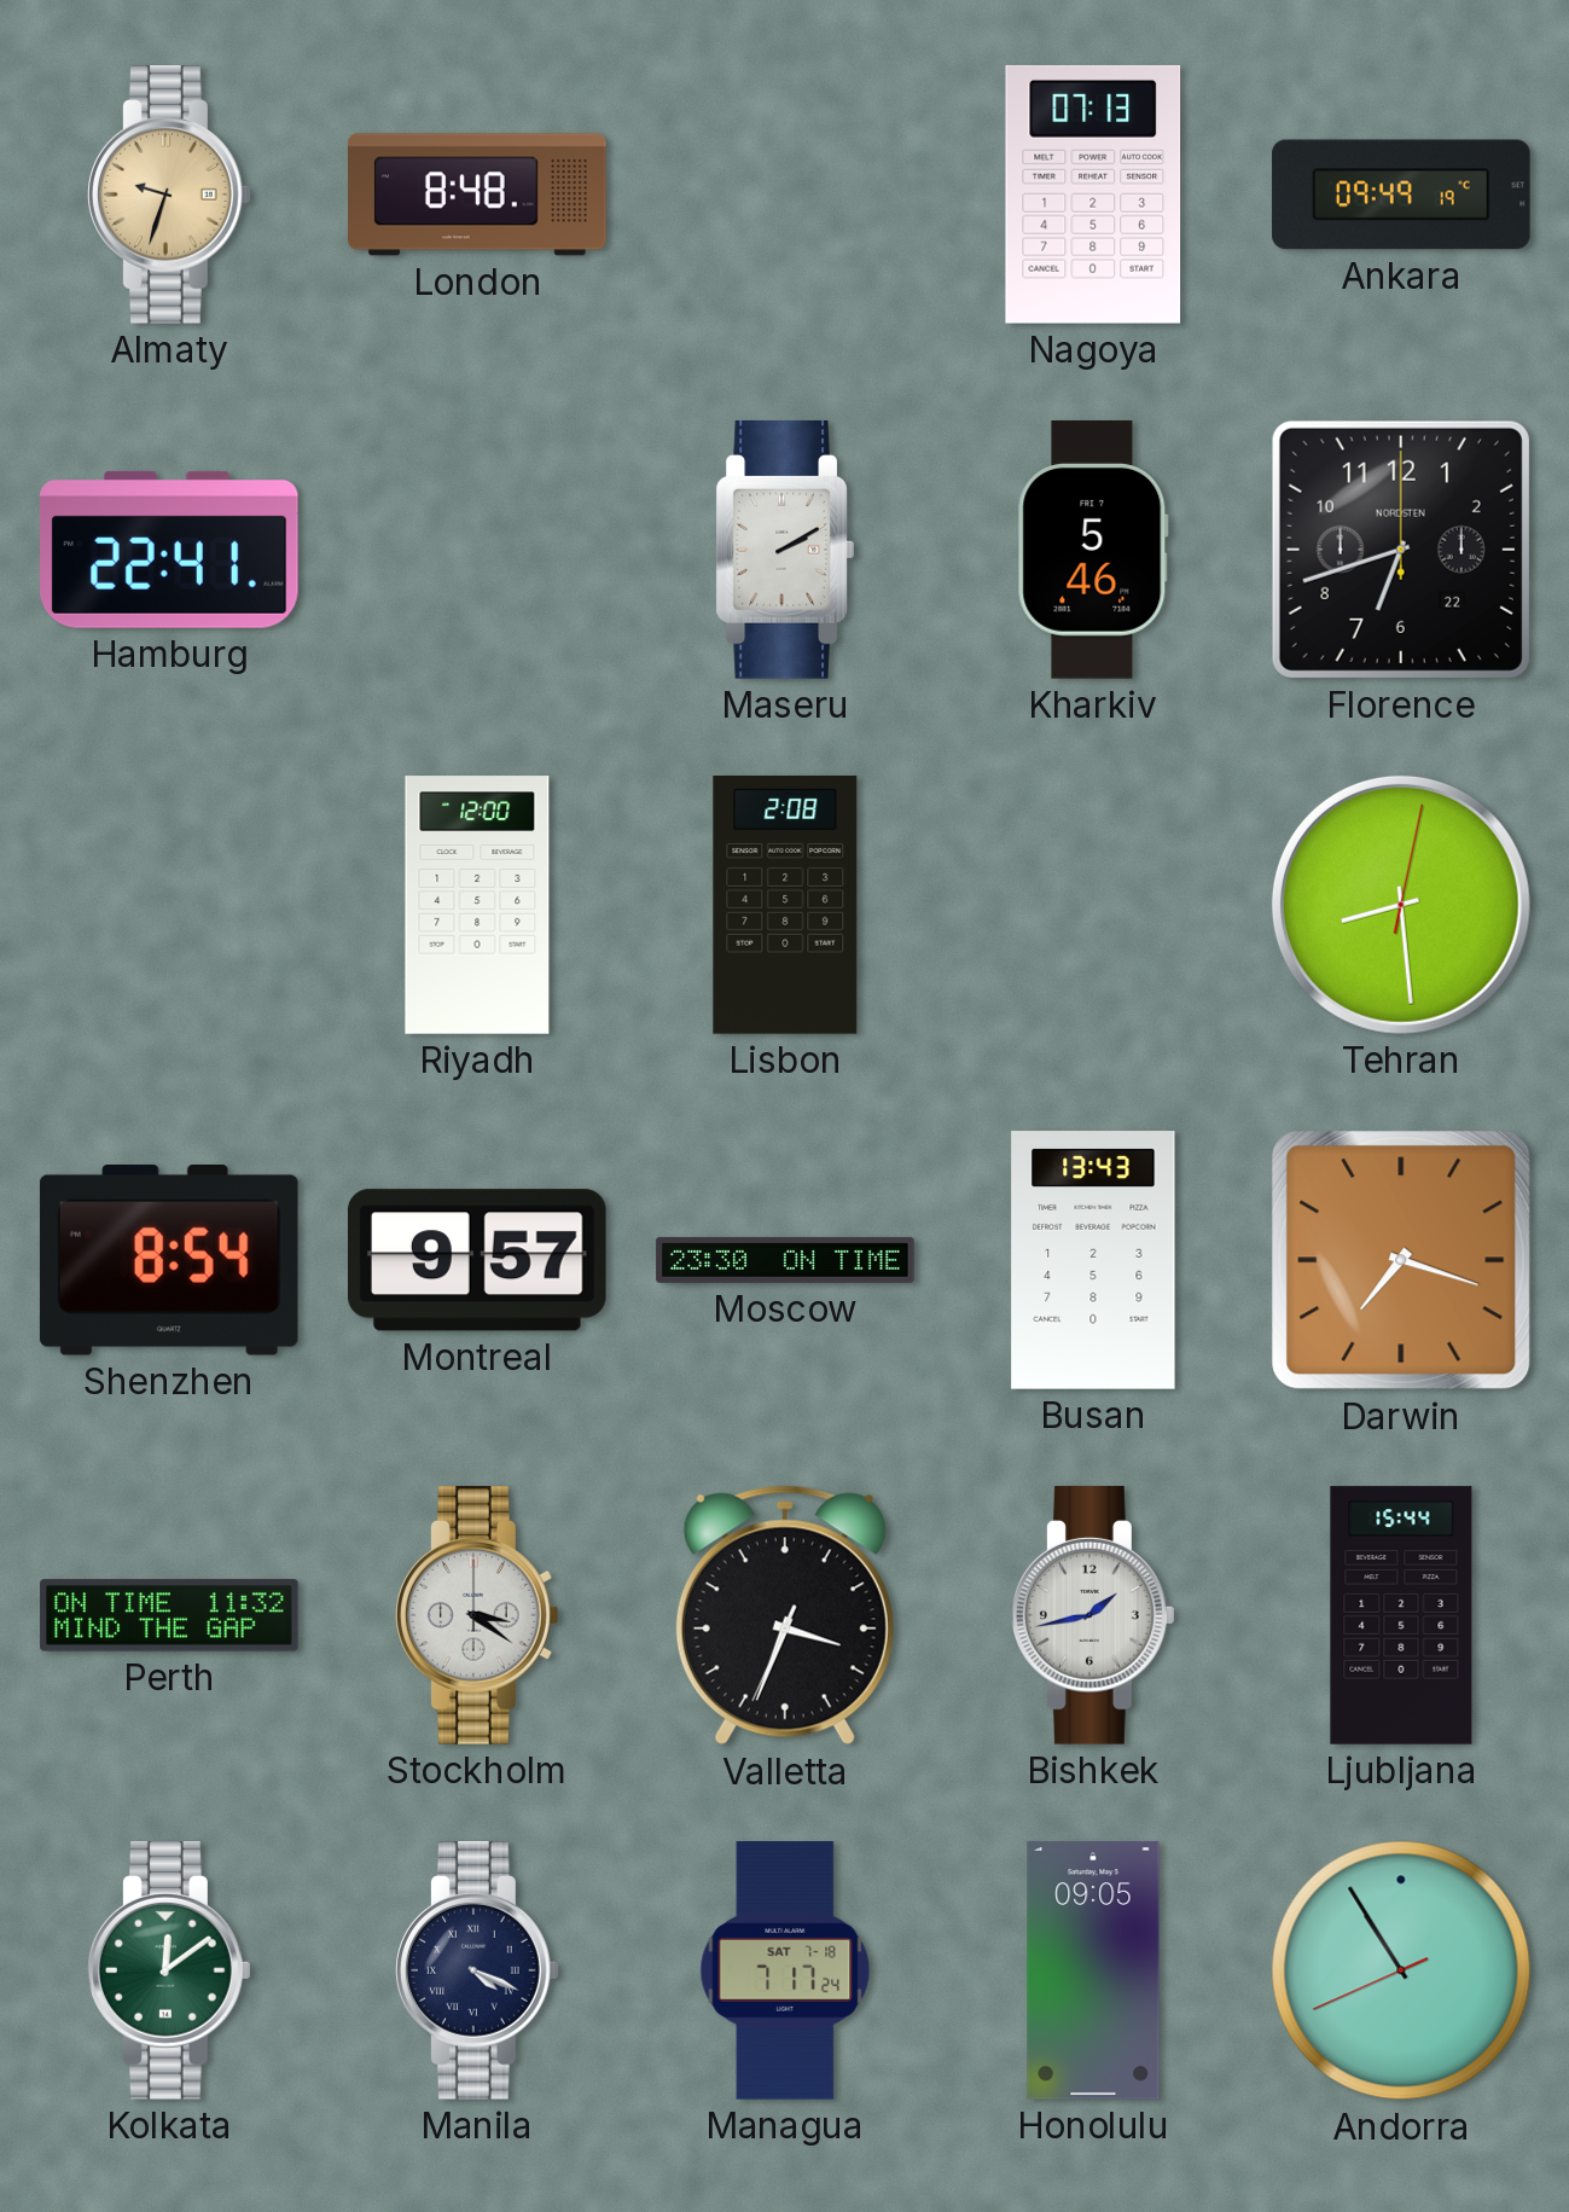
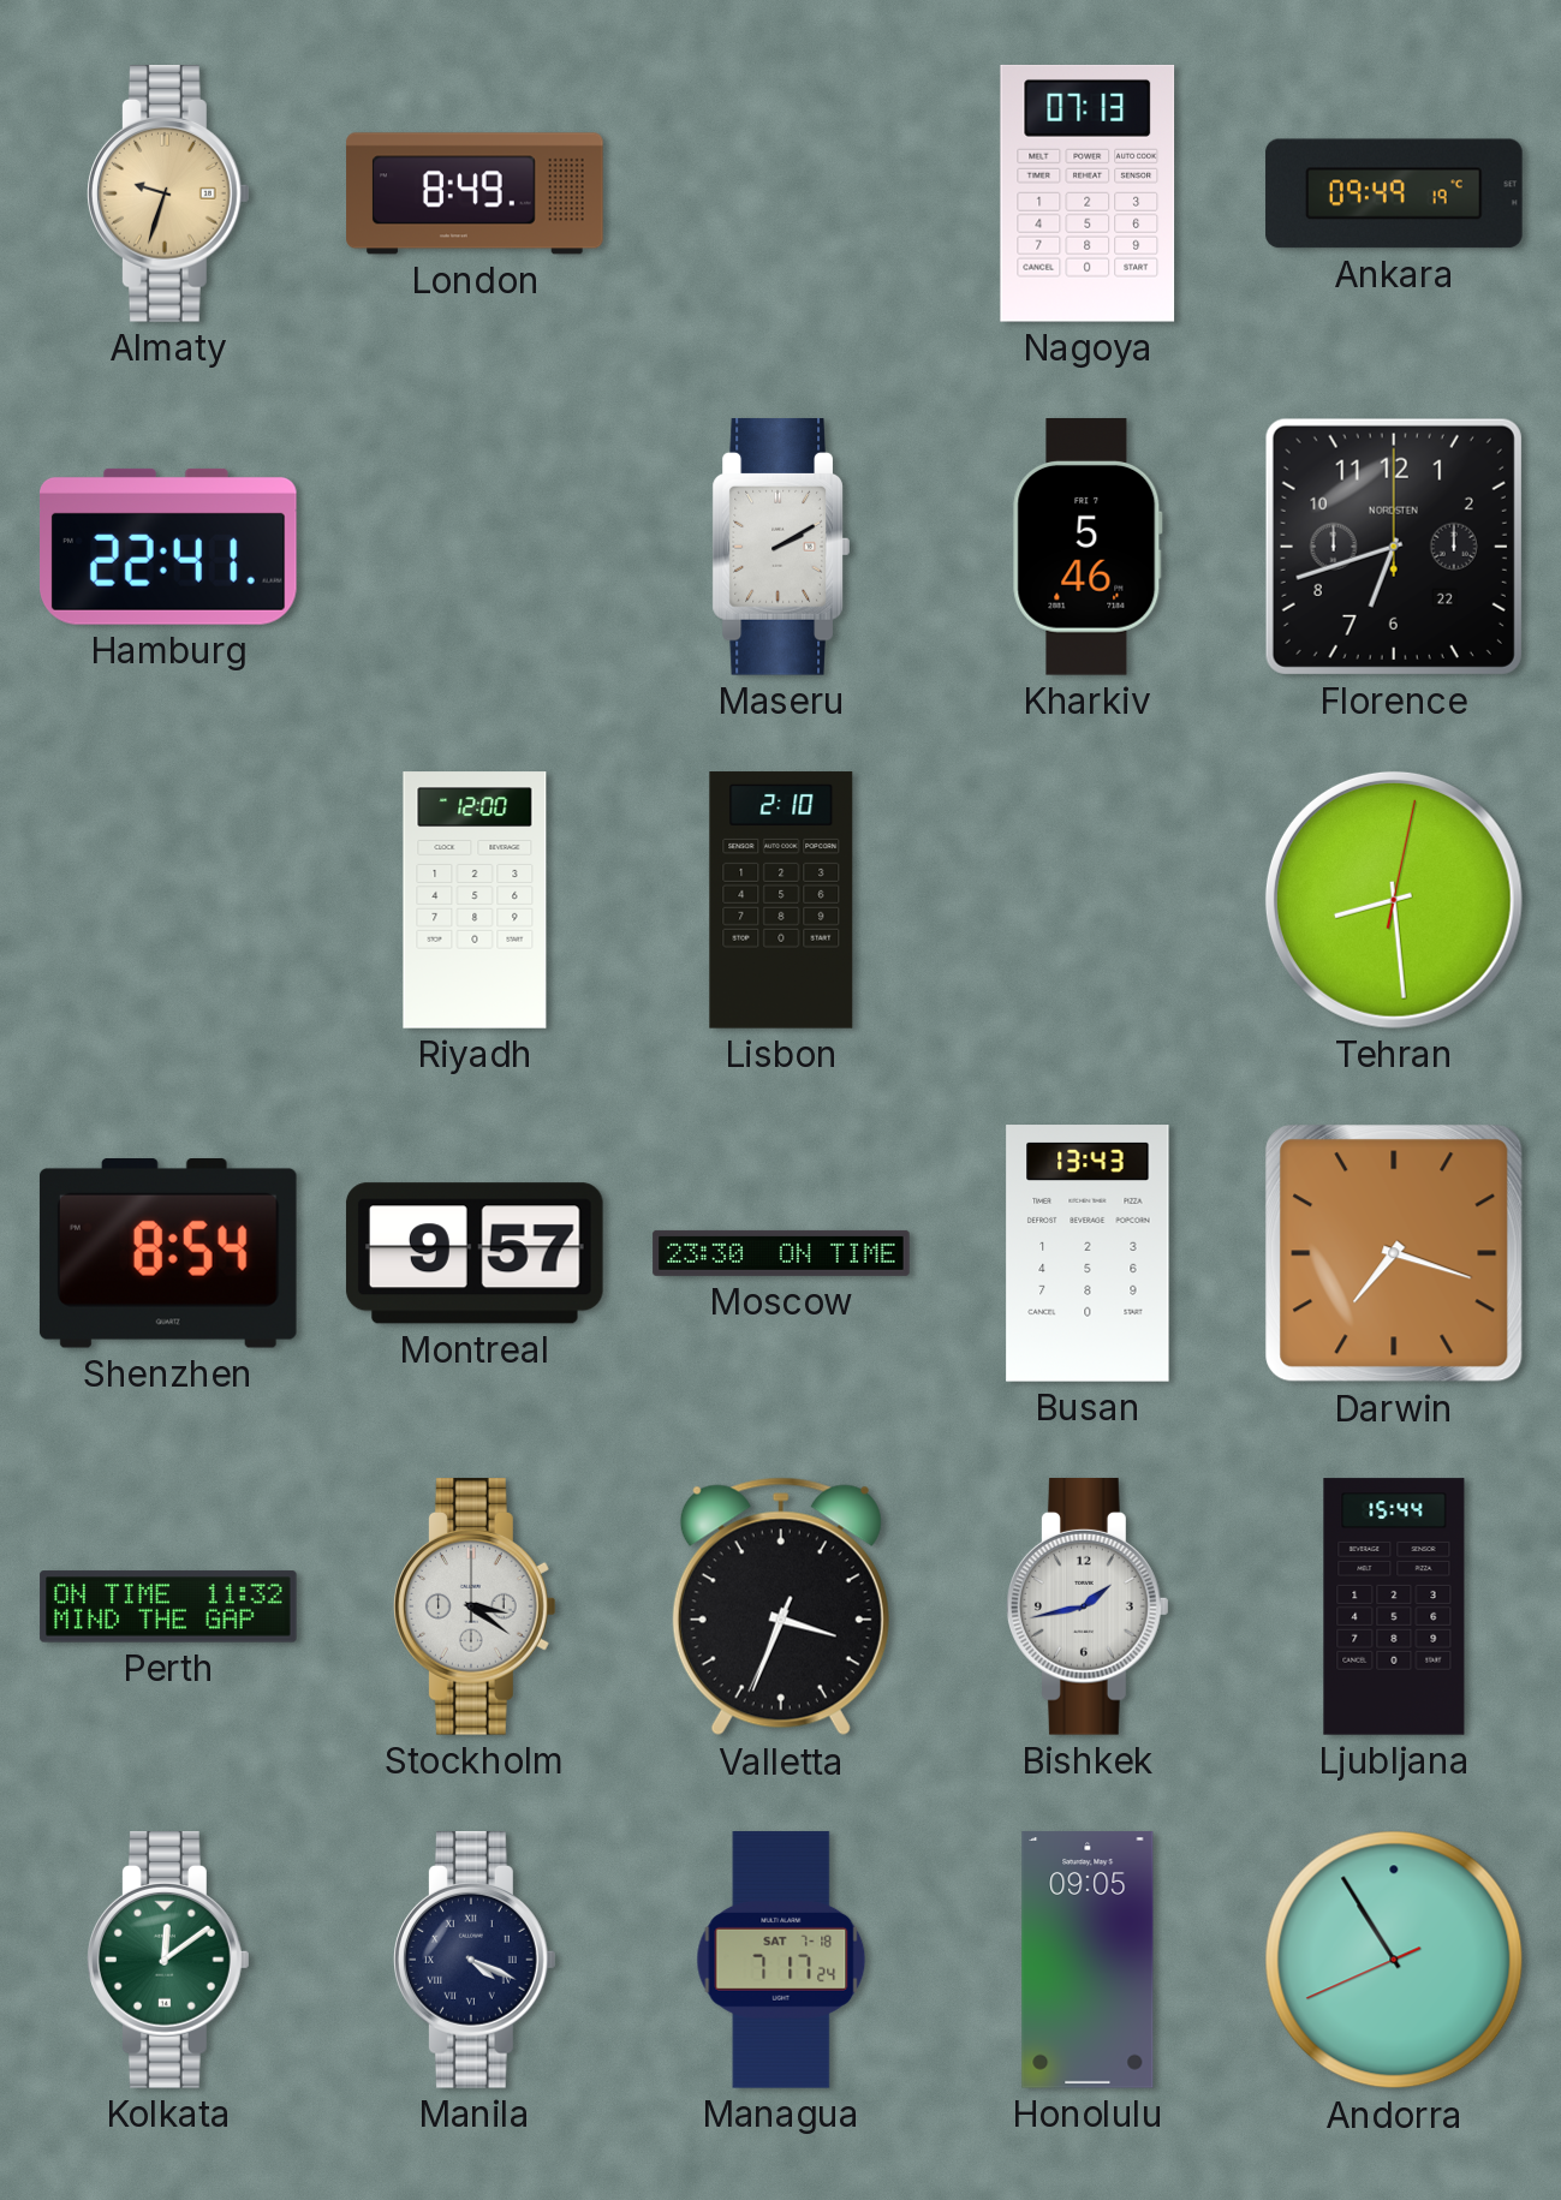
London: 8:48 -> 8:49 (475, 193)
Lisbon: 2:08 -> 2:10 (781, 900)
